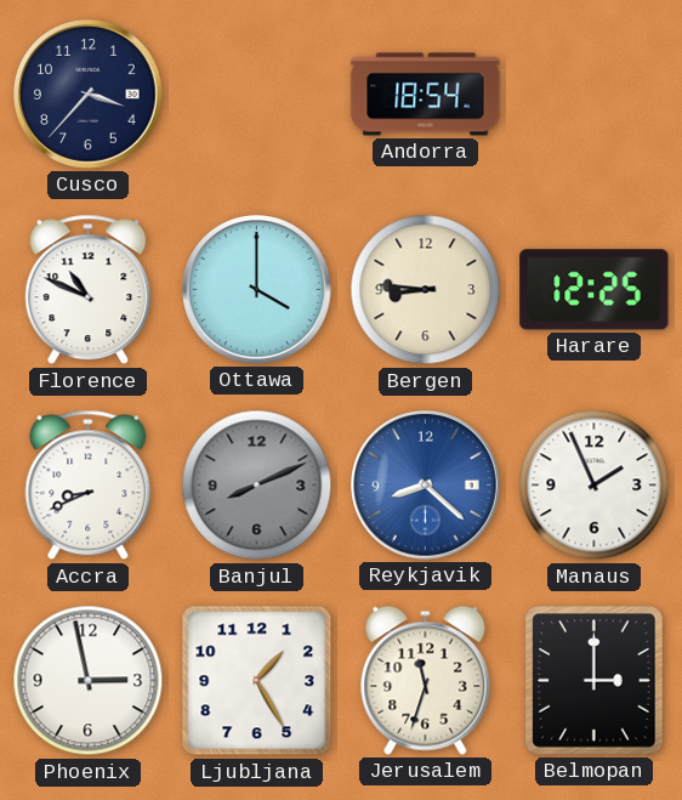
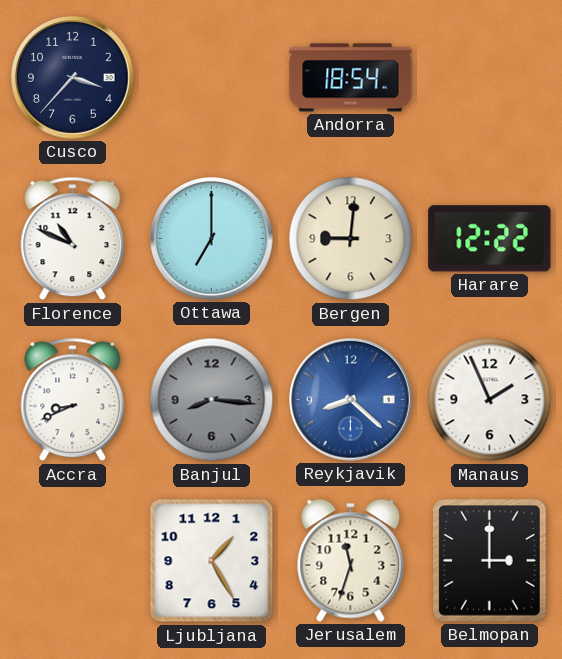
Ottawa: 4:00 -> 7:00 (212, 239)
Bergen: 8:46 -> 9:01 (351, 239)
Harare: 12:25 -> 12:22 (490, 239)
Banjul: 8:11 -> 8:16 (212, 400)
Phoenix: 2:58 -> none (89, 681)
